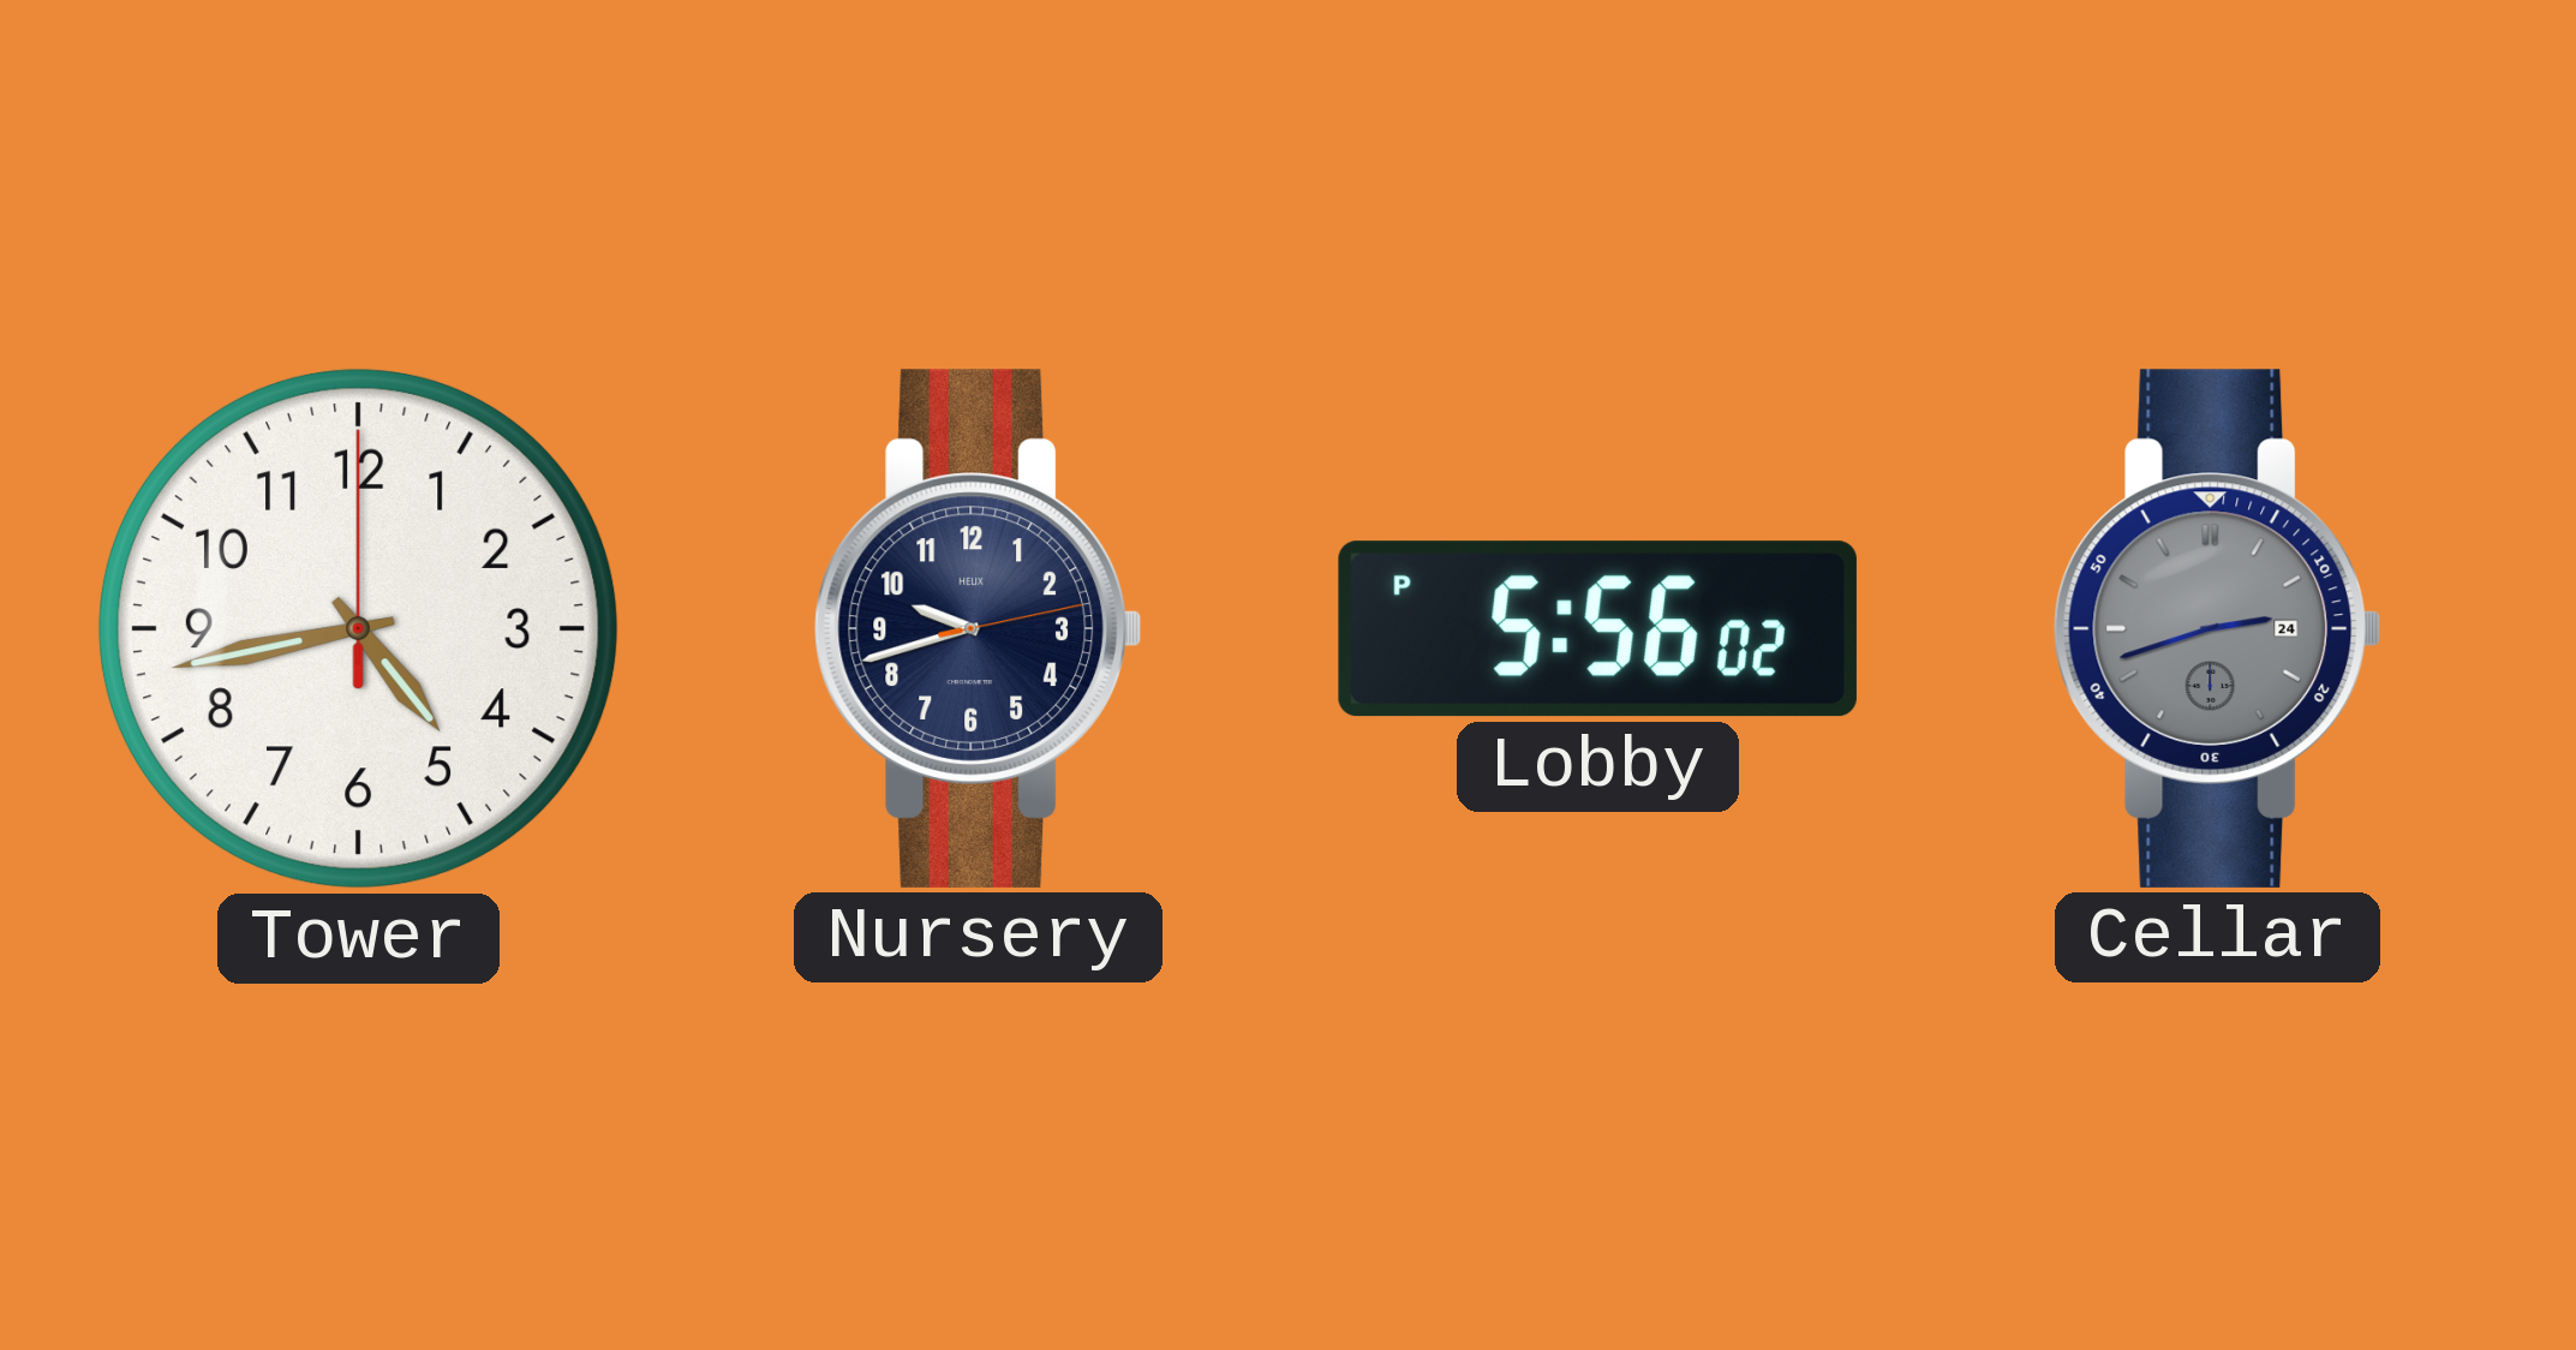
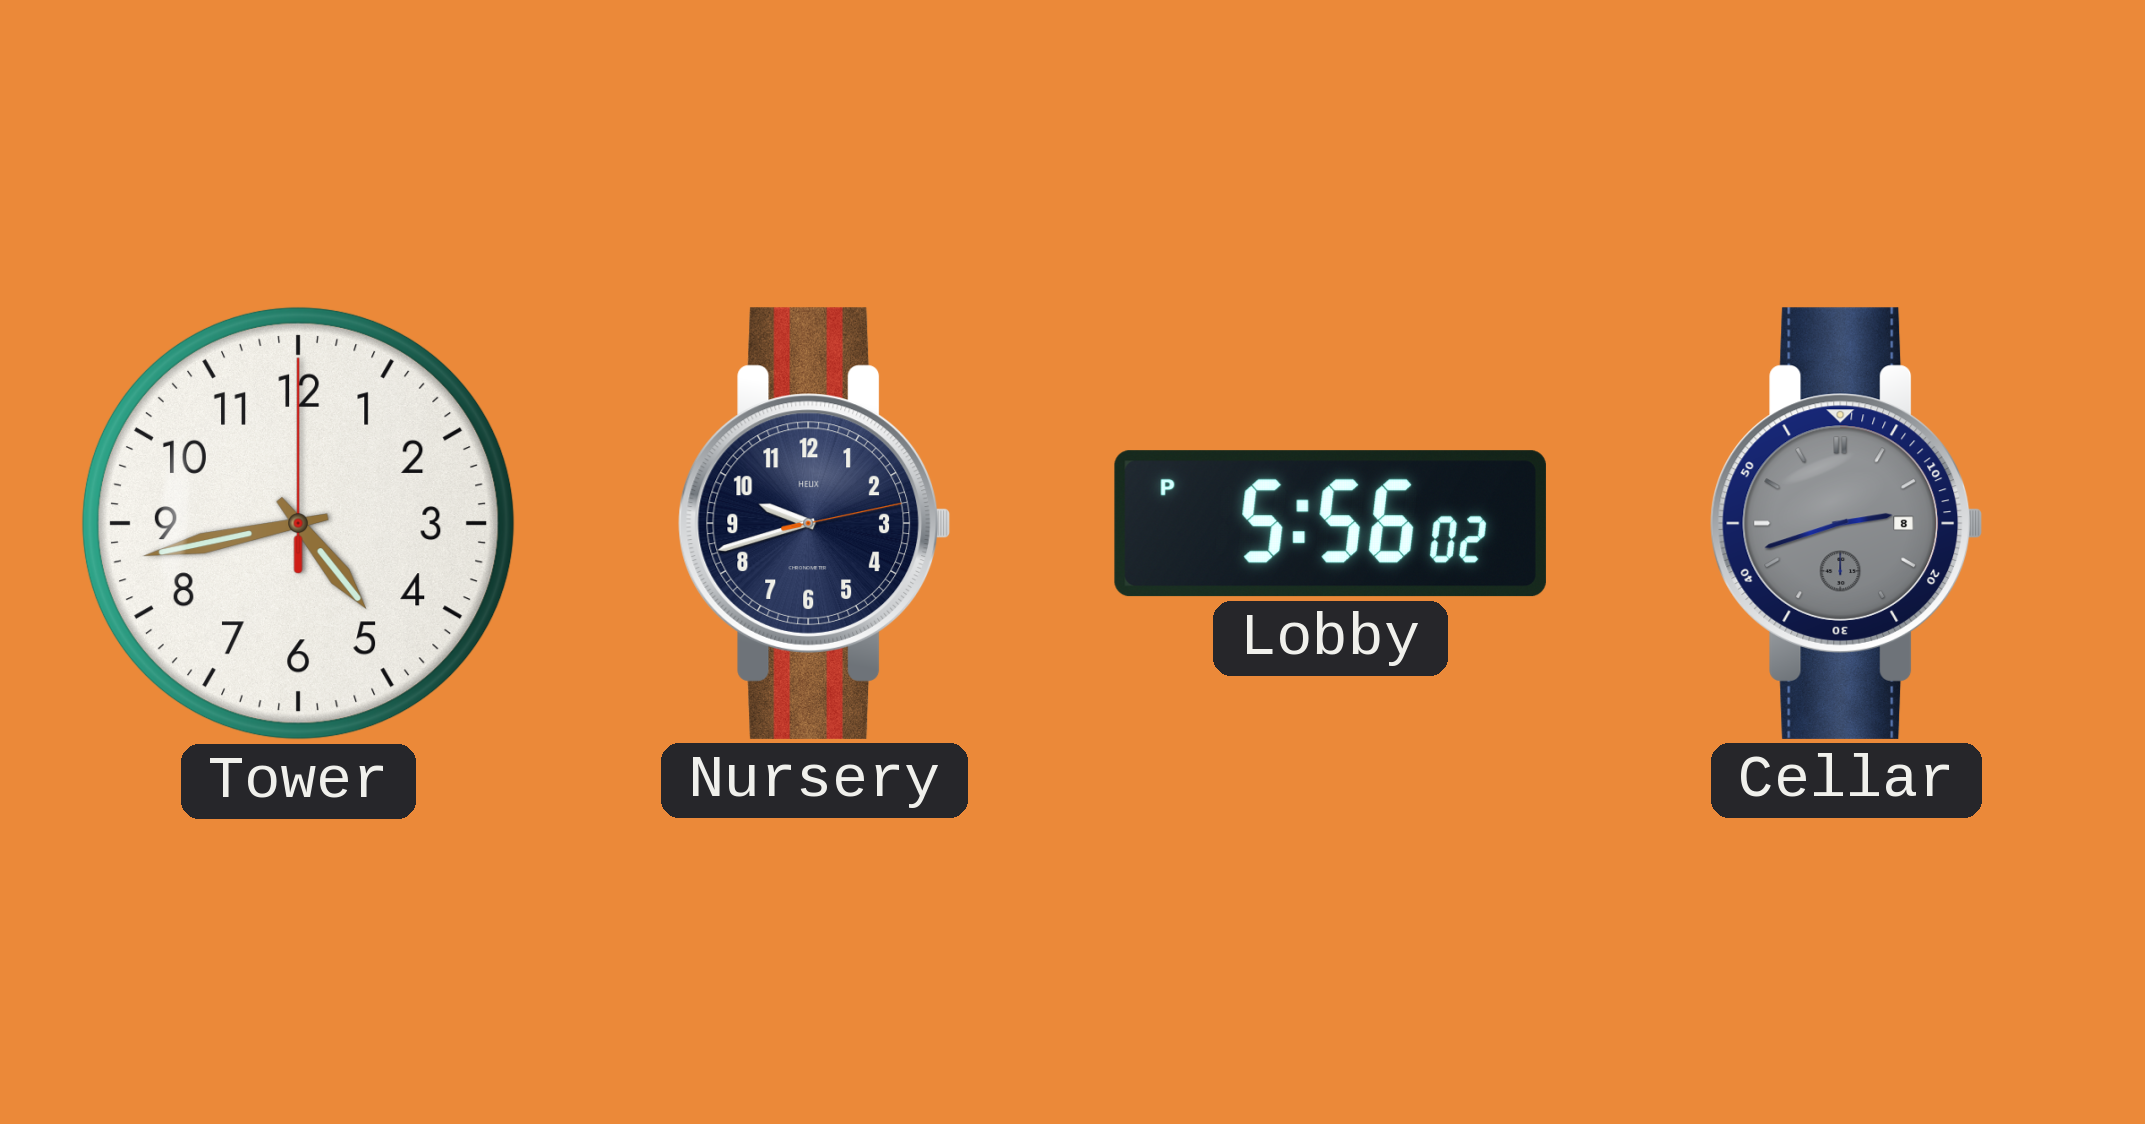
Cellar date: 24 -> 8 (1847, 523)
